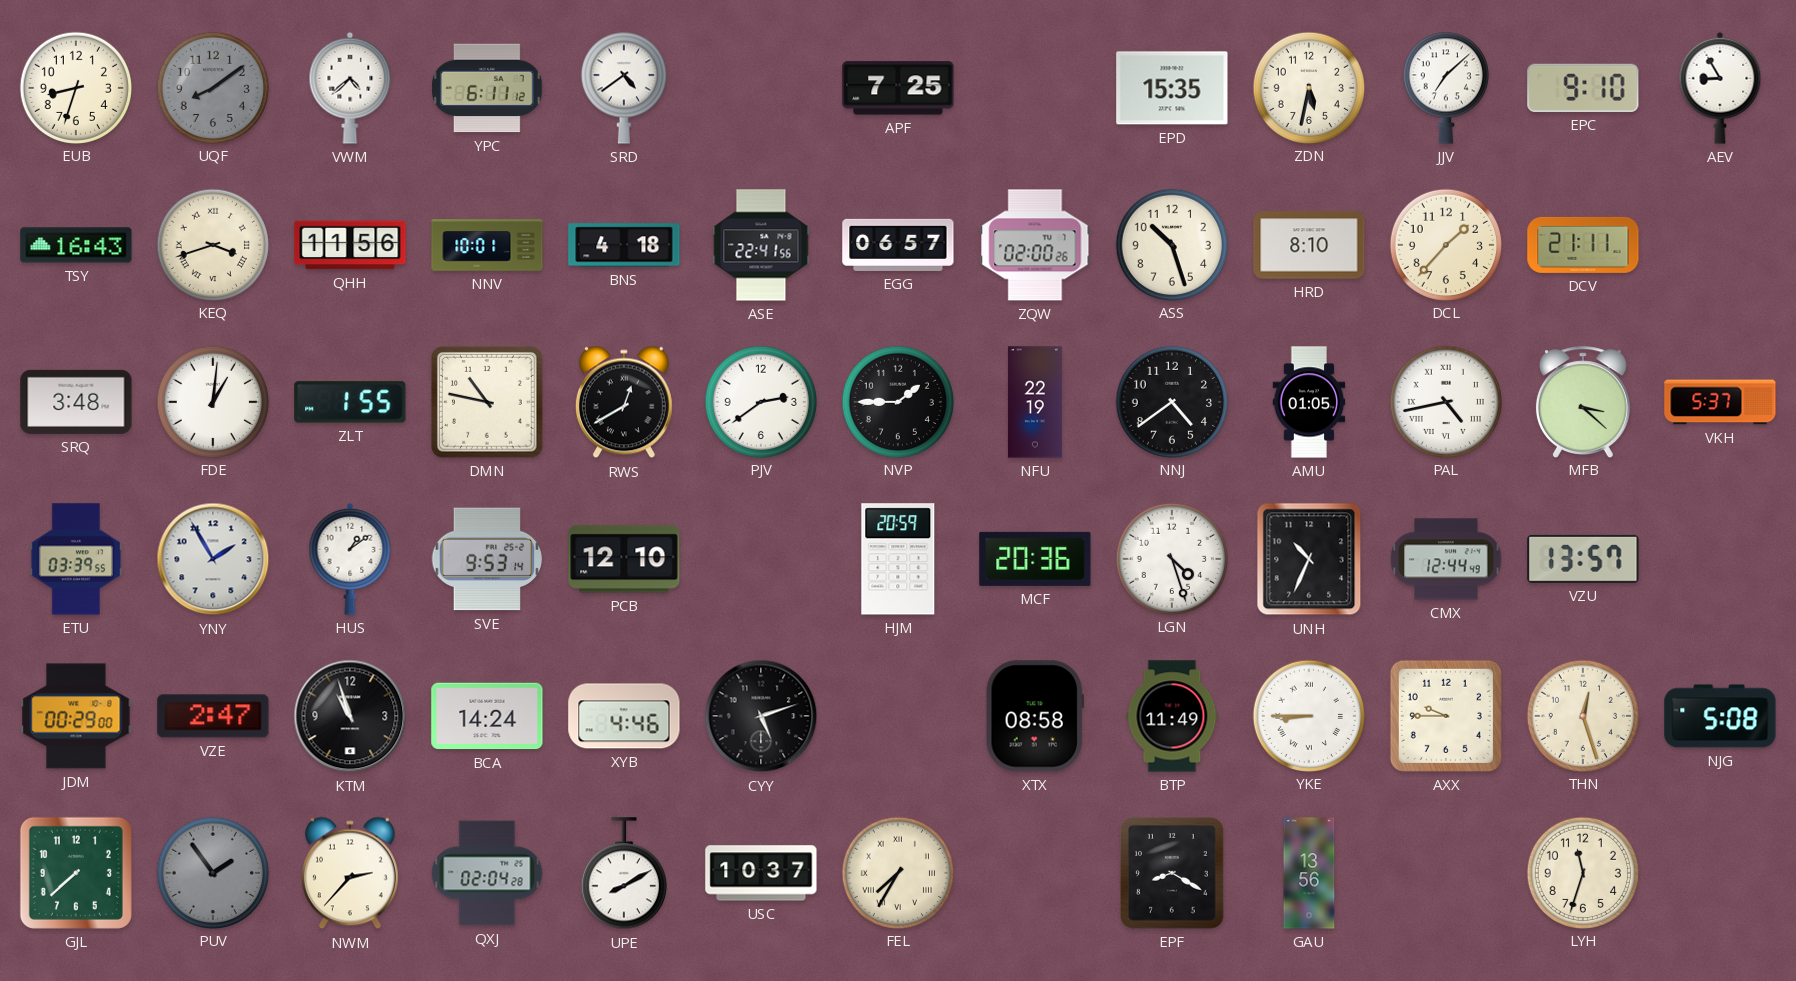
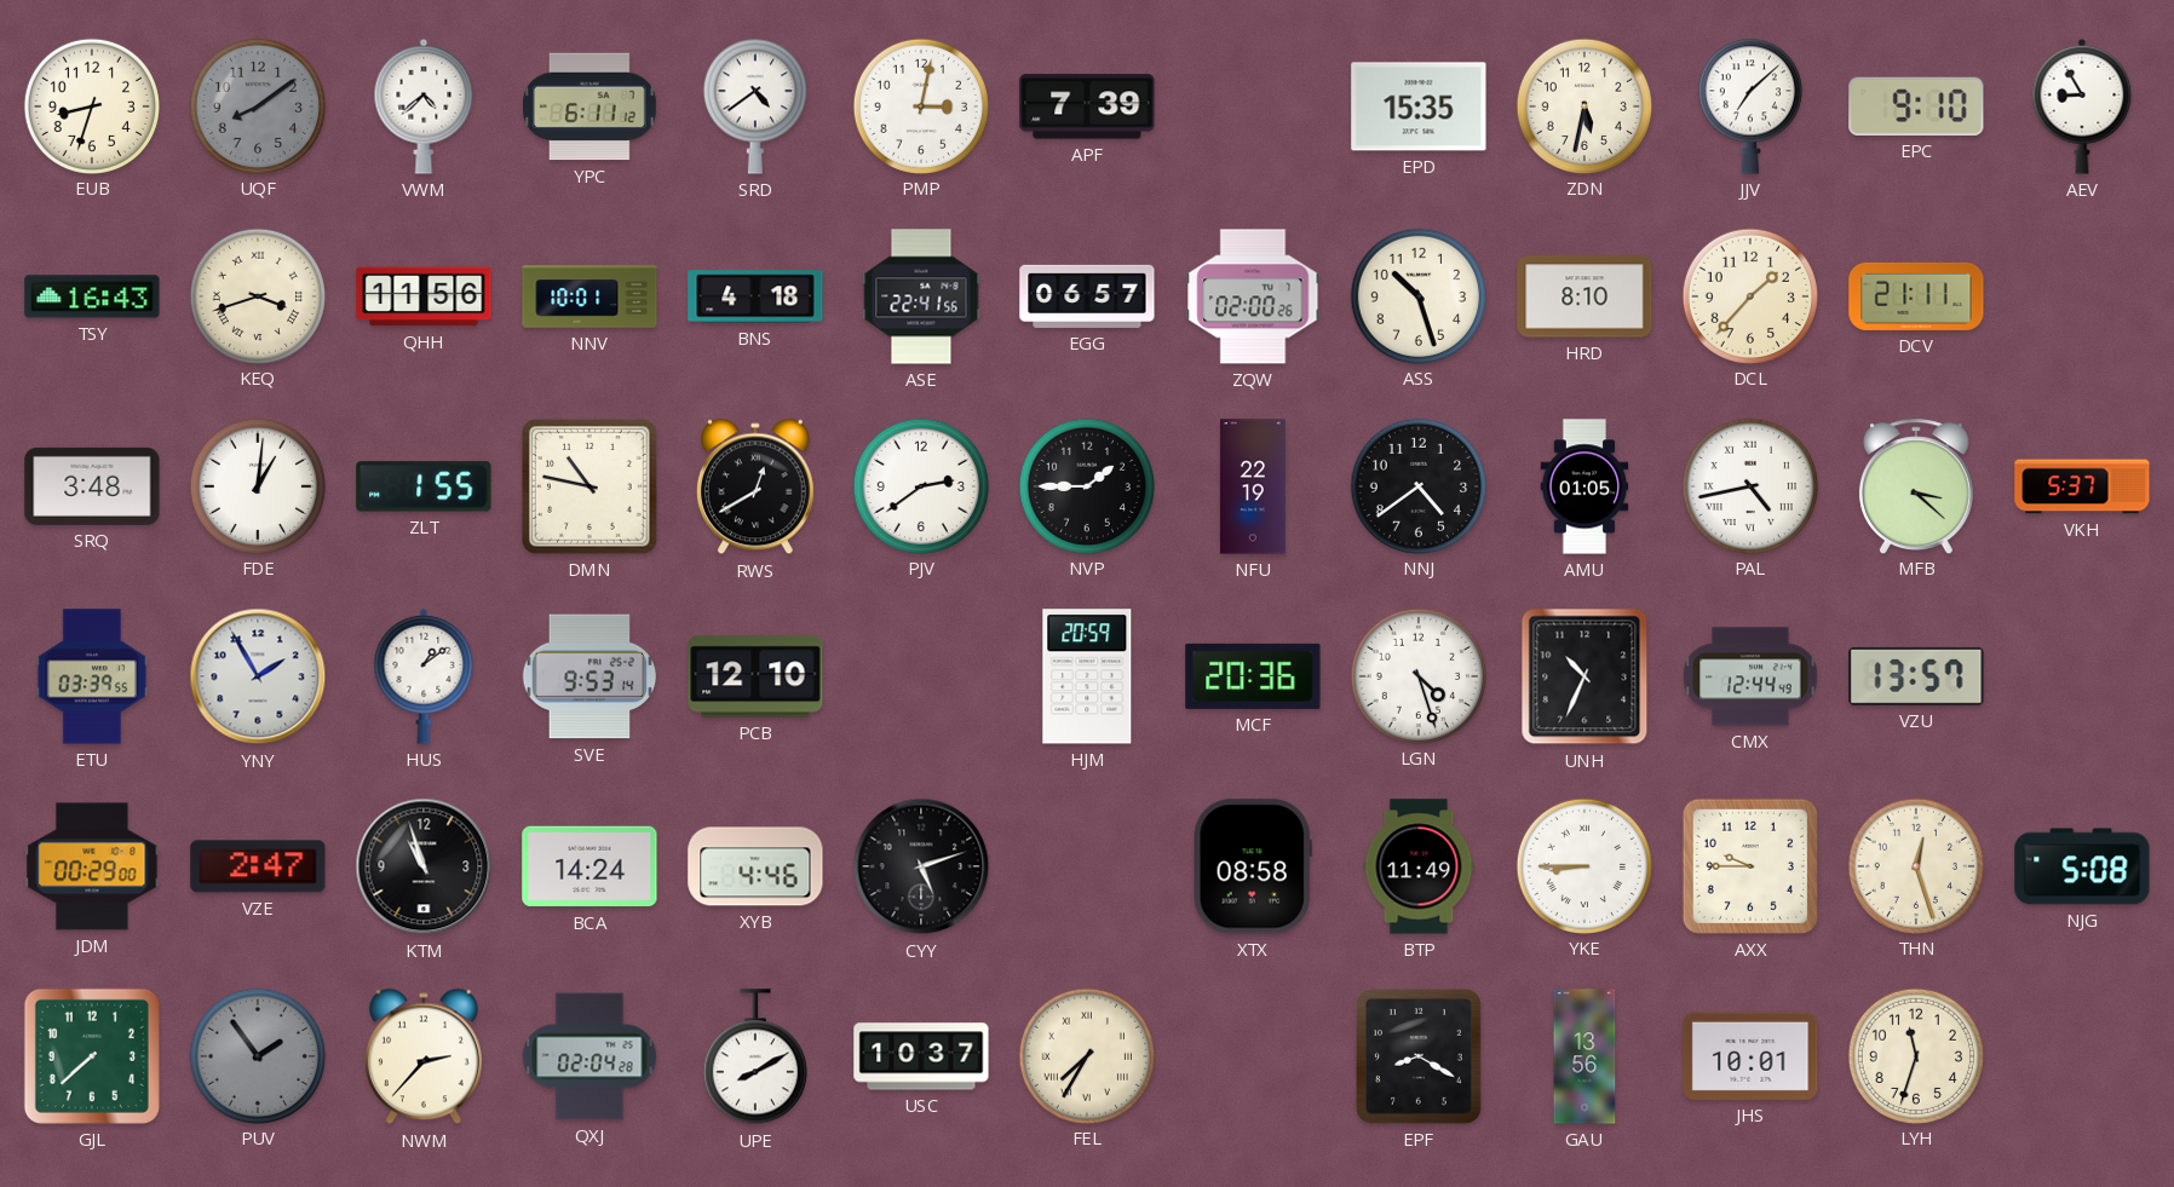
PMP: none -> 3:02 (920, 105)
APF: 7:25 -> 7:39 (1087, 106)
JHS: none -> 10:01 (1750, 1056)
